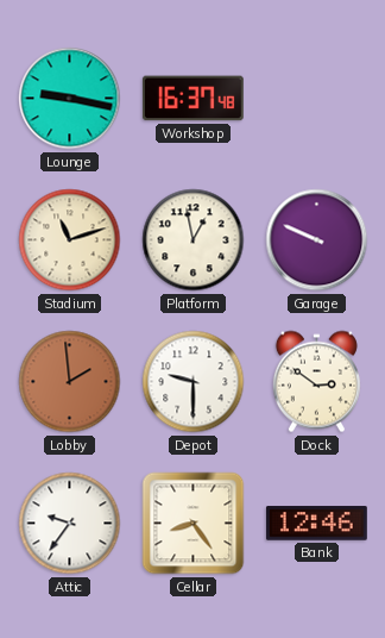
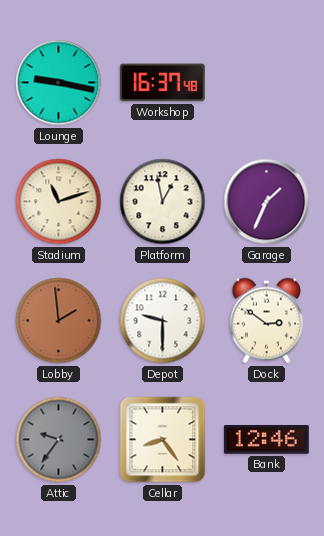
Garage: 9:49 -> 1:34 (267, 202)
Attic dial: white -> grey (59, 440)
